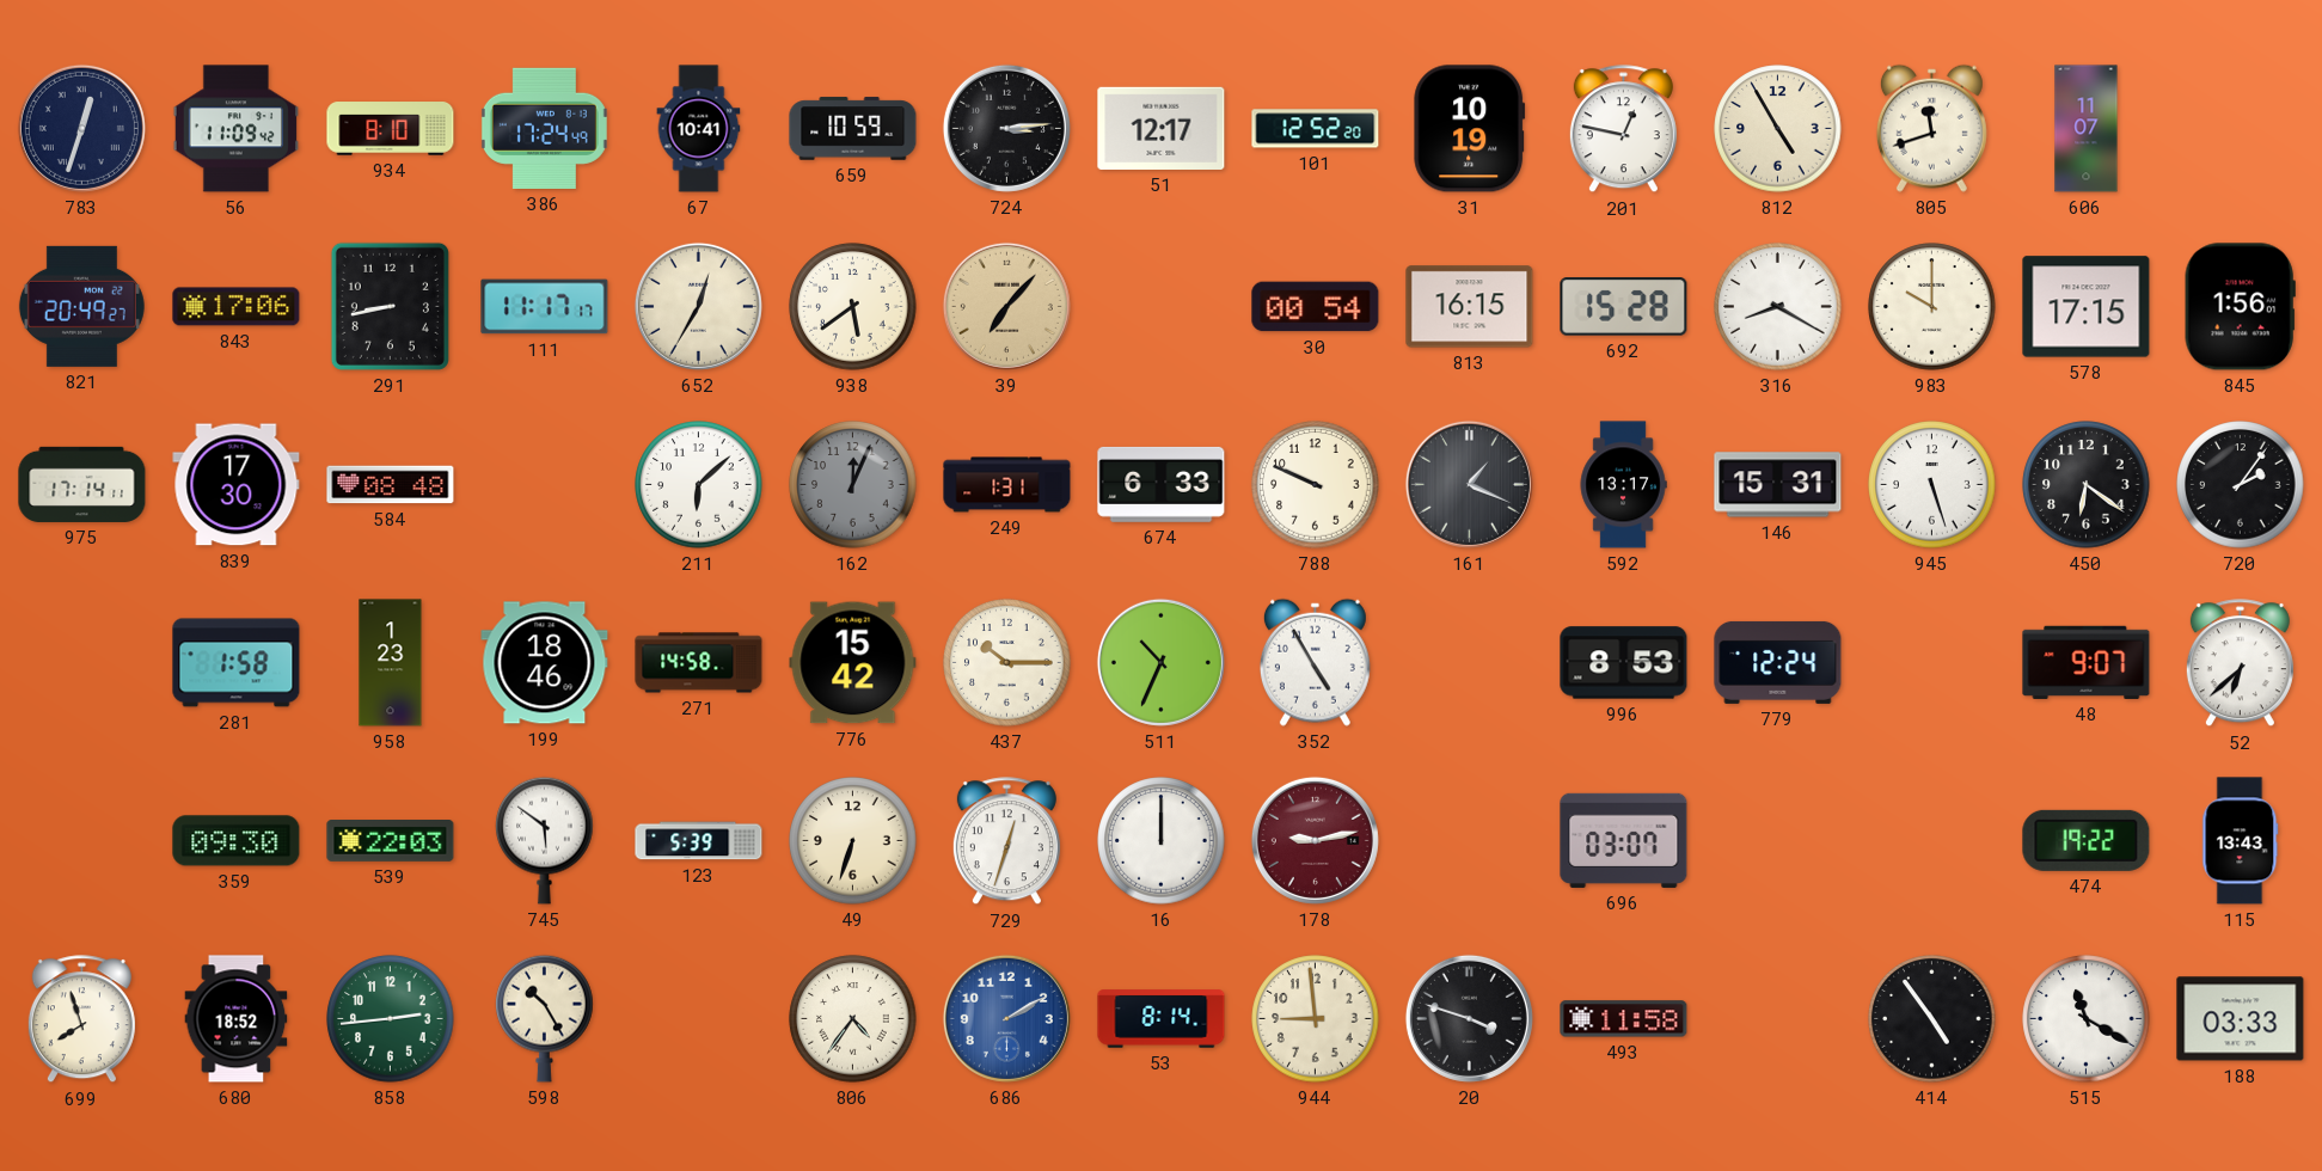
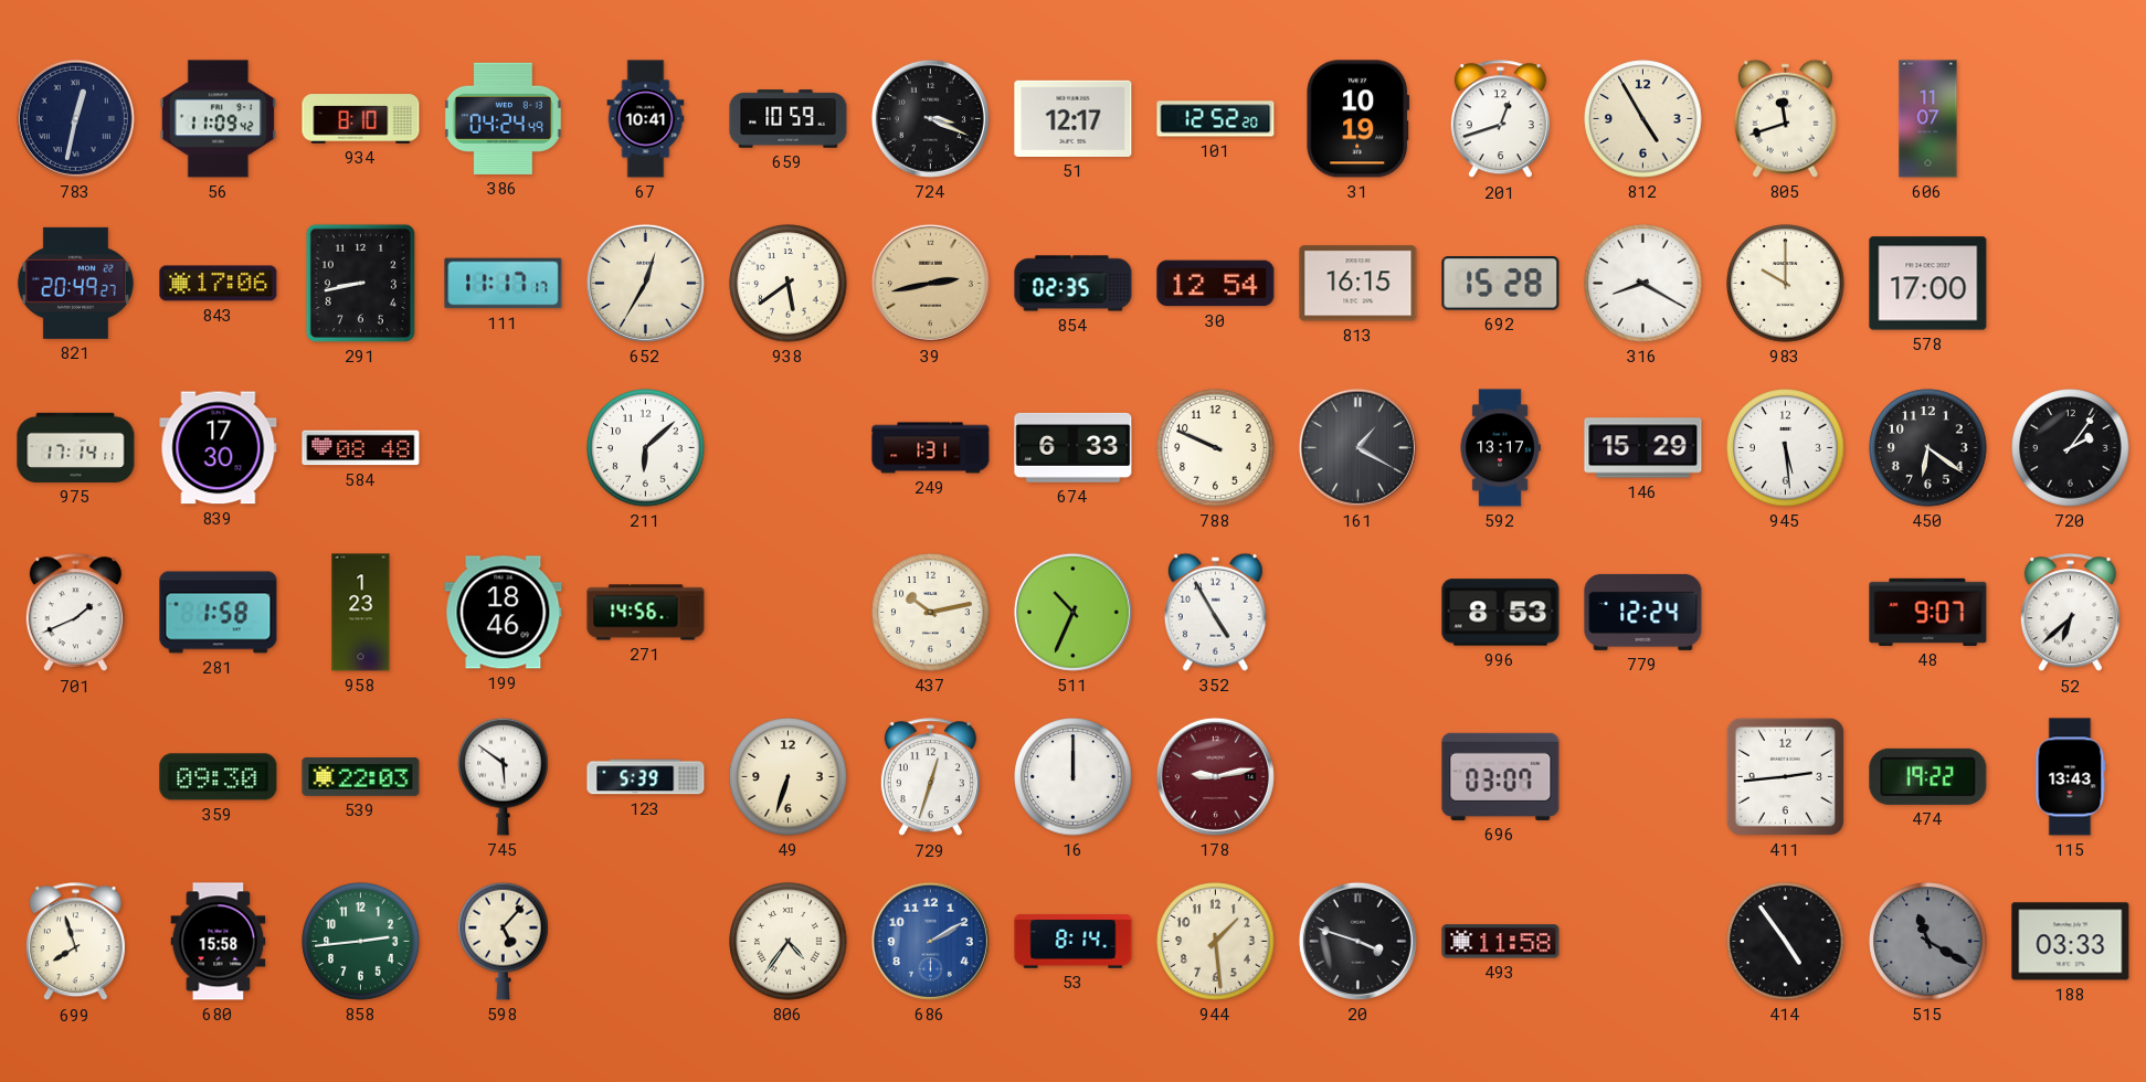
783: 12:33 -> 12:32 (75, 118)
386: 17:24 -> 04:24 (503, 118)
724: 3:14 -> 3:19 (930, 118)
201: 12:47 -> 12:42 (1500, 119)
39: 7:07 -> 2:43 (930, 283)
854: none -> 02:35 (1074, 284)
30: 00:54 -> 12:54 (1216, 284)
578: 17:15 -> 17:00 (1928, 284)
845: 1:56 -> none (2240, 307)
162: 12:04 -> none (853, 485)
161: 1:19 -> 1:20 (1357, 447)
146: 15:31 -> 15:29 (1643, 448)
945: 5:27 -> 5:29 (1786, 448)
701: none -> 1:41 (75, 613)
271: 14:58 -> 14:56 (646, 613)
776: 15:42 -> none (853, 663)
437: 10:15 -> 10:13 (931, 613)
411: none -> 2:44 (1785, 776)
680: 18:52 -> 15:58 (219, 942)
598: 10:25 -> 5:07 (504, 941)
944: 8:59 -> 1:29 (1216, 942)
515 dial: white -> grey (1928, 942)
